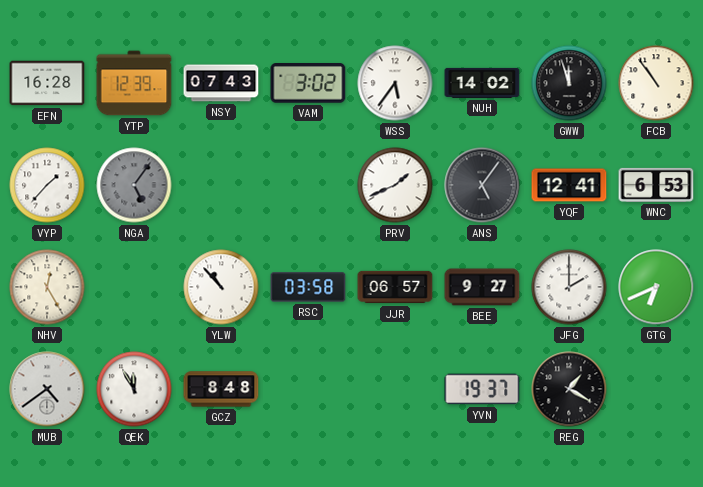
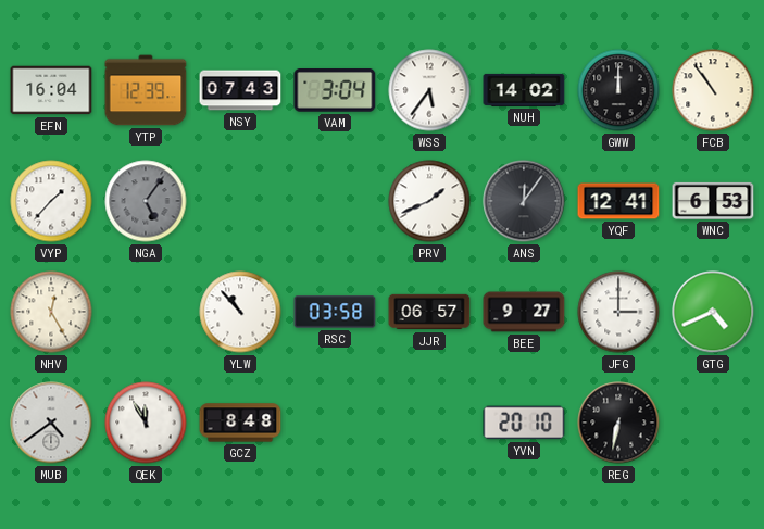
EFN: 16:28 -> 16:04 (51, 90)
VAM: 3:02 -> 3:04 (335, 91)
GWW: 11:57 -> 12:00 (618, 90)
ANS: 5:06 -> 12:06 (524, 201)
JFG: 2:00 -> 3:00 (618, 312)
GTG: 6:41 -> 4:41 (713, 312)
YVN: 19:37 -> 20:10 (524, 423)
REG: 1:20 -> 6:32 (618, 423)
